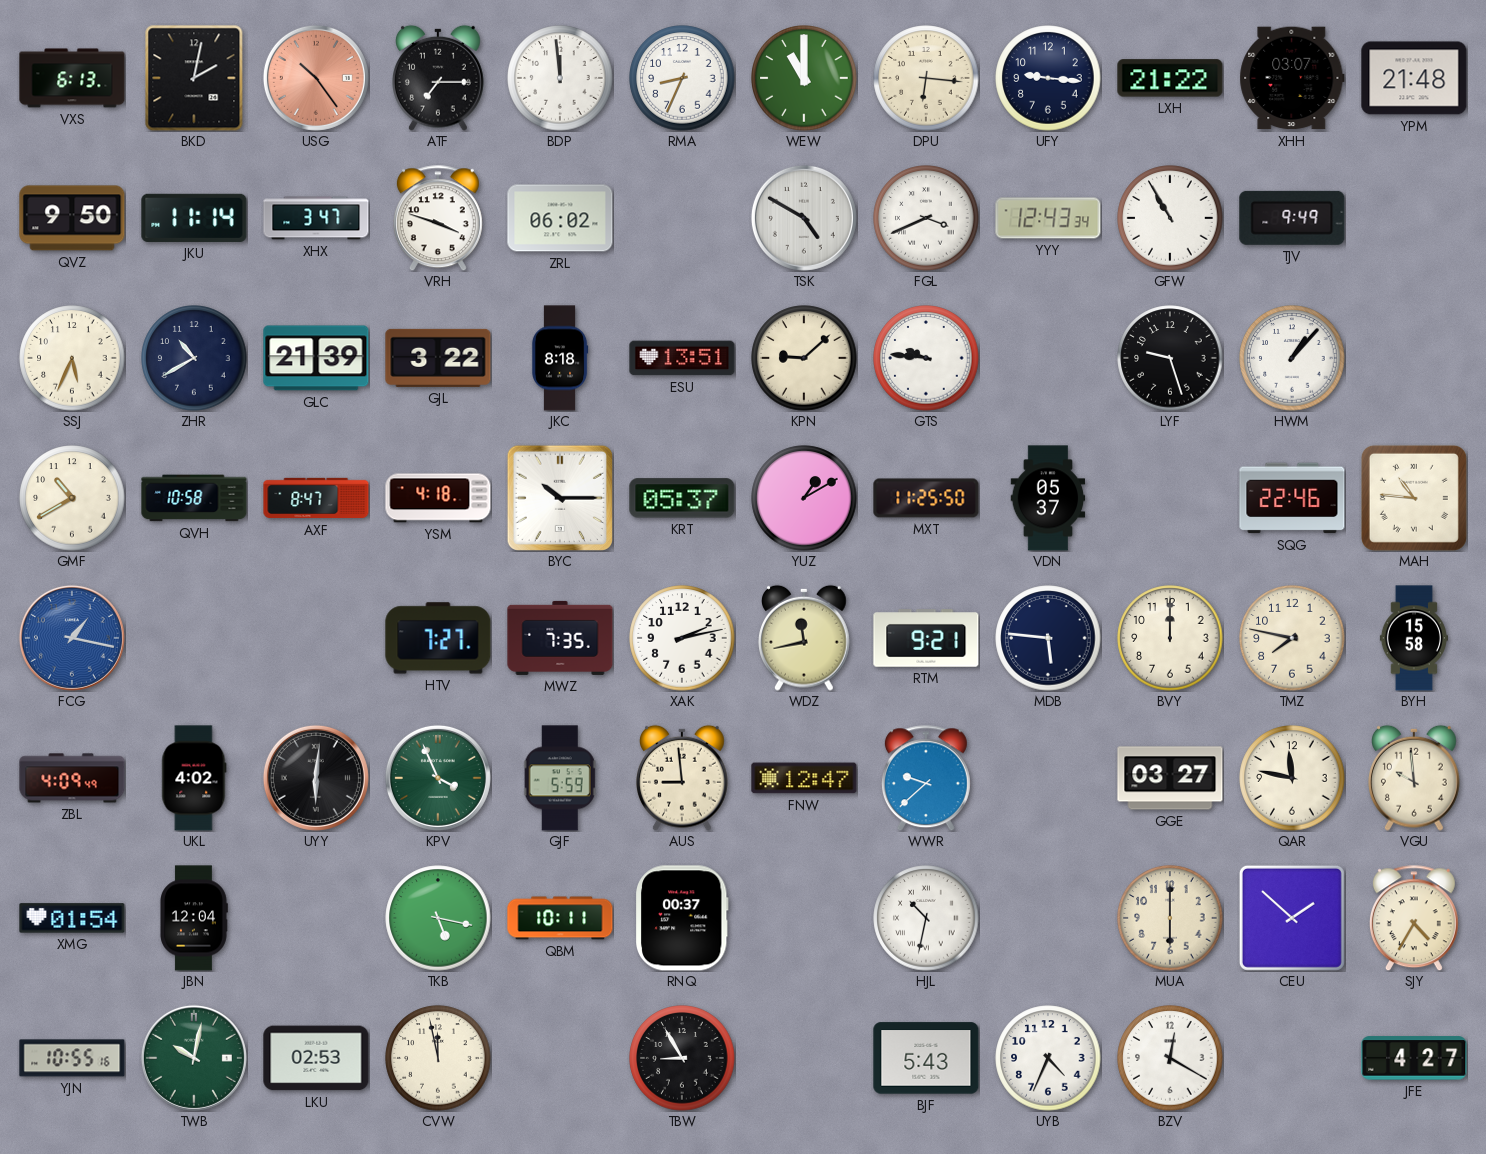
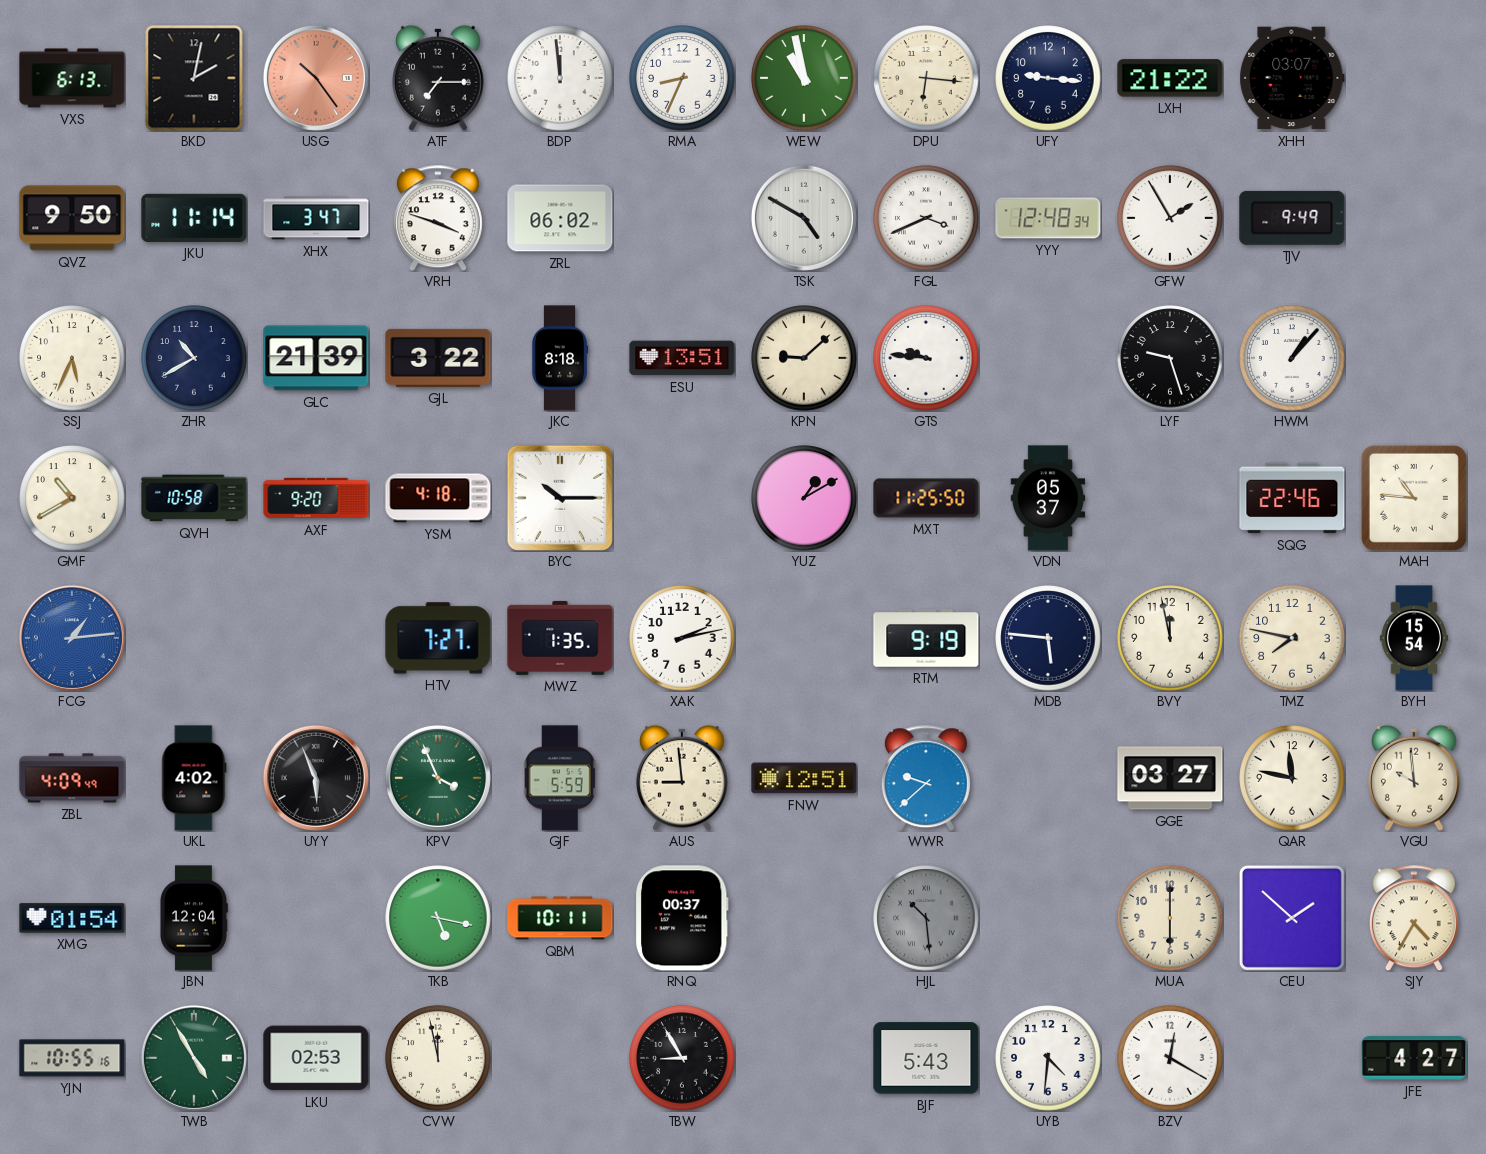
WEW: 11:00 -> 10:58 (804, 78)
YPM: 21:48 -> none (1414, 78)
YYY: 12:43 -> 12:48 (1048, 218)
GFW: 10:55 -> 1:55 (1170, 218)
AXF: 8:47 -> 9:20 (316, 498)
KRT: 05:37 -> none (682, 498)
FCG: 1:17 -> 1:14 (72, 638)
MWZ: 7:35 -> 1:35 (560, 638)
WDZ: 11:43 -> none (805, 638)
RTM: 9:21 -> 9:19 (926, 638)
BVY: 12:00 -> 11:58 (1170, 638)
BYH: 15:58 -> 15:54 (1413, 638)
UYY: 6:01 -> 5:56 (316, 778)
FNW: 12:47 -> 12:51 (804, 778)
HJL: 10:32 -> 10:29 (926, 918)
HJL dial: white -> grey (926, 918)
TWB: 10:02 -> 4:55 (194, 1058)
UYB: 4:34 -> 4:31 (1048, 1058)
